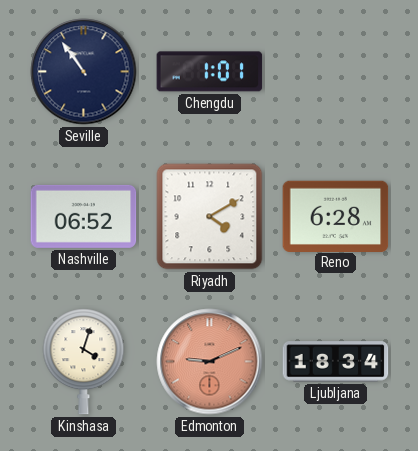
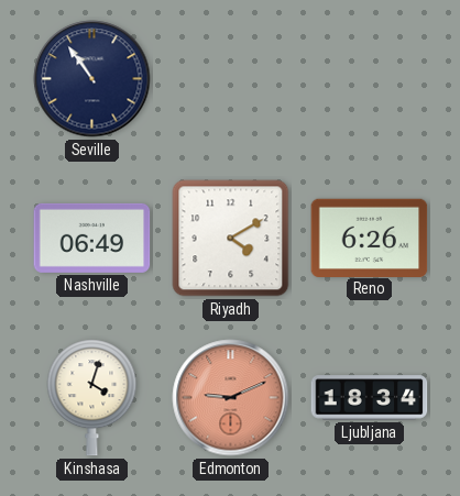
Chengdu: 1:01 -> none (210, 72)
Nashville: 06:52 -> 06:49 (92, 238)
Reno: 6:28 -> 6:26 (370, 238)
